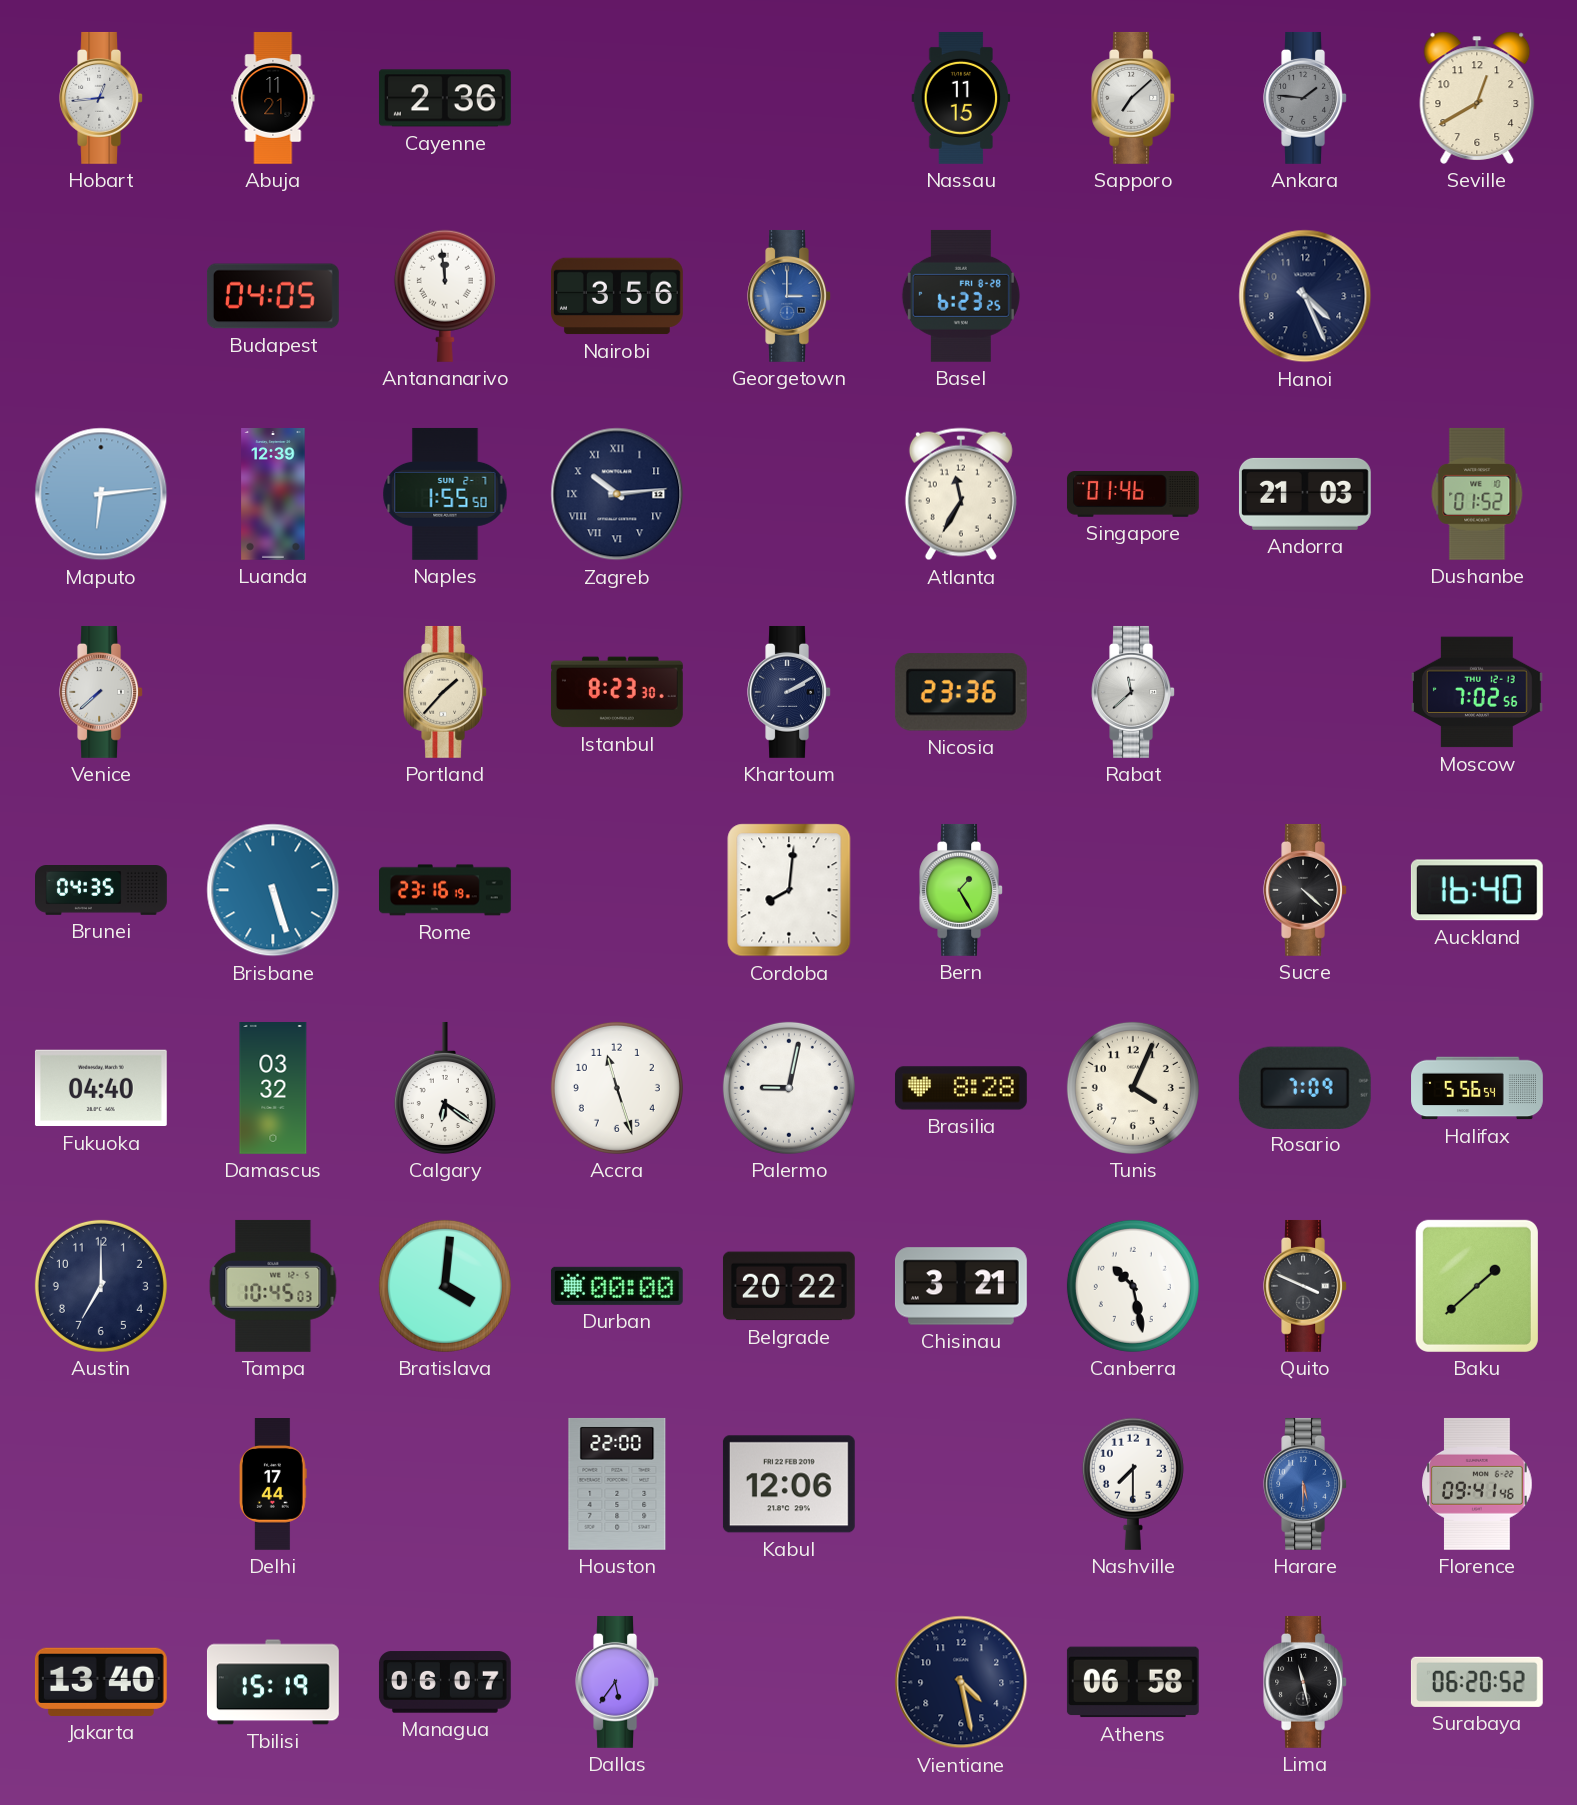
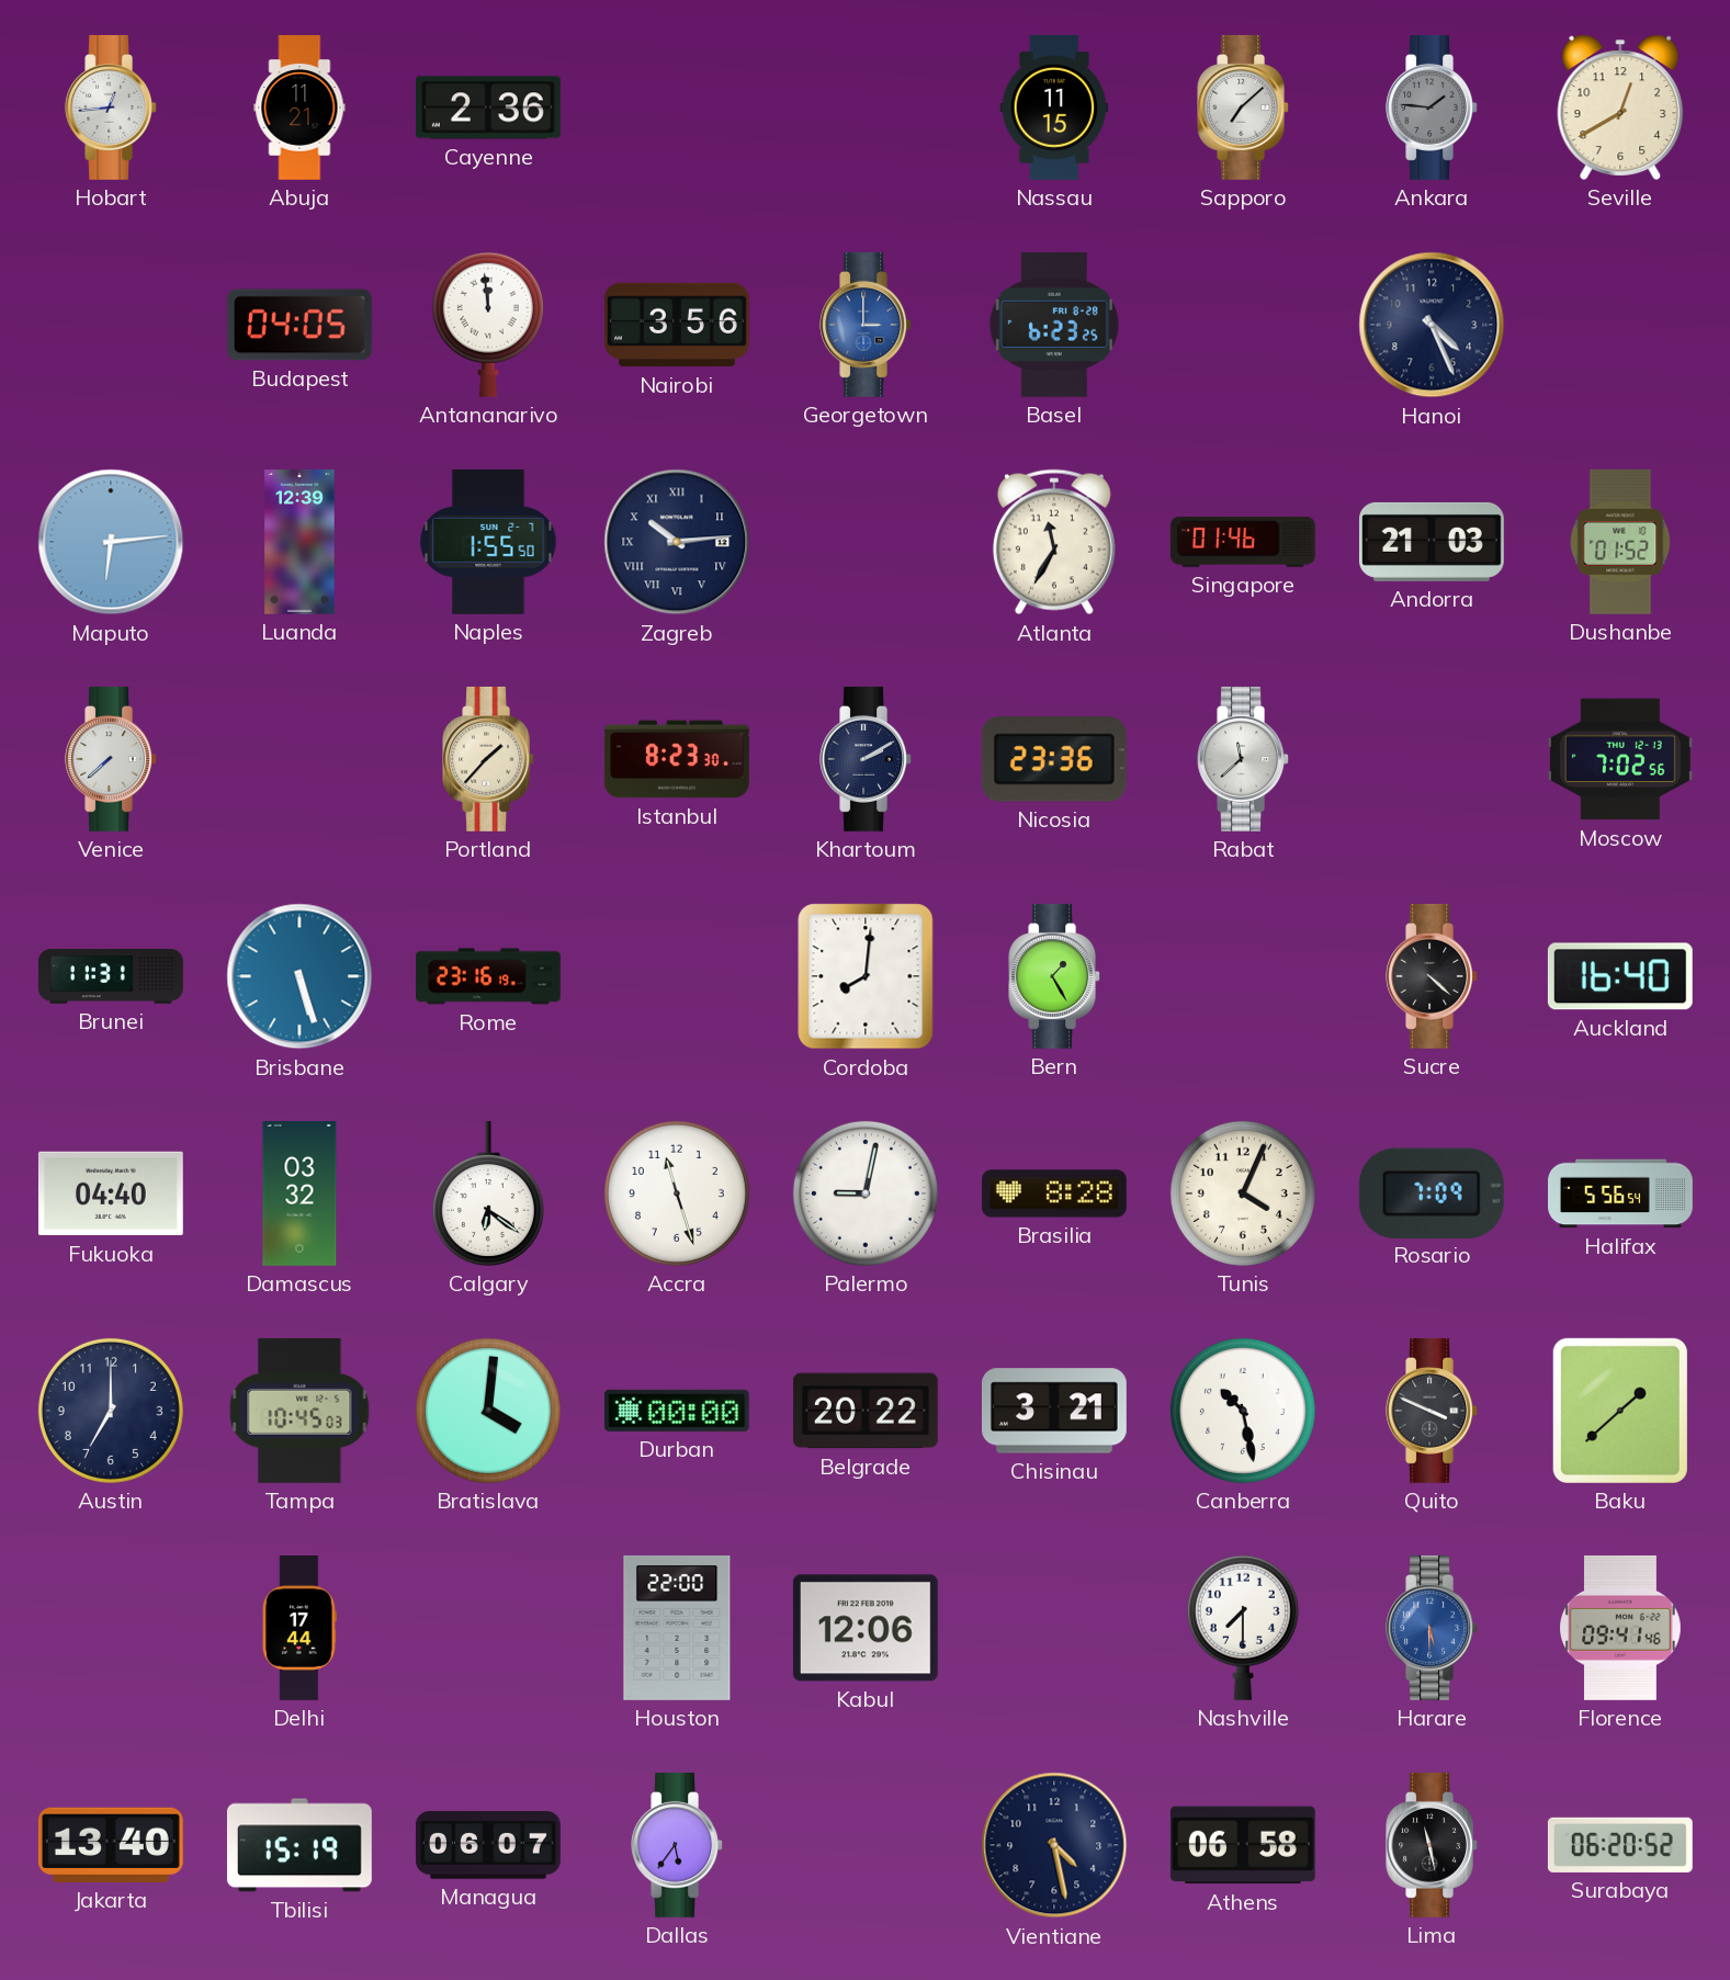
Brunei: 04:35 -> 11:31 (112, 977)
